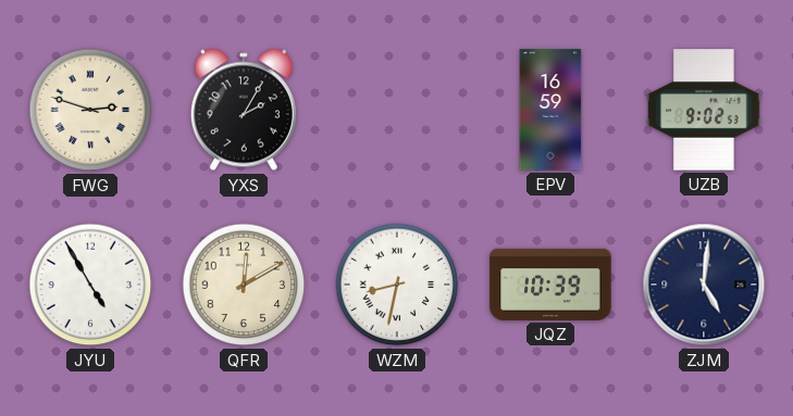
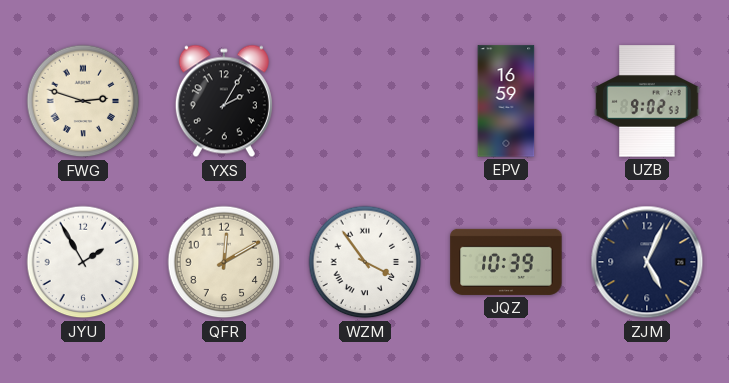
JYU: 4:55 -> 1:55 (83, 262)
WZM: 8:32 -> 3:54 (365, 262)
ZJM: 5:01 -> 5:04 (647, 262)
